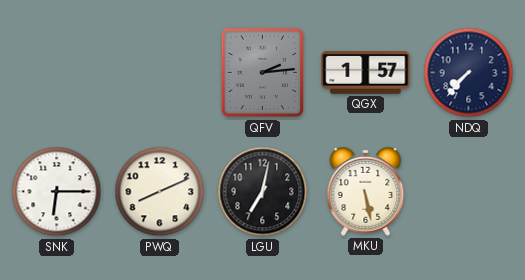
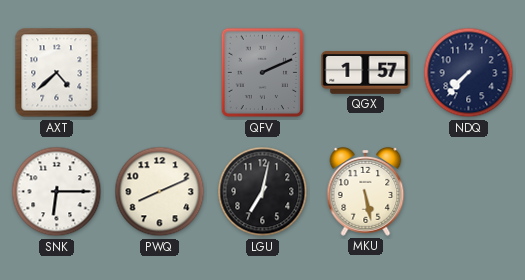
AXT: none -> 4:38 (57, 73)
QFV: 2:14 -> 2:11 (263, 73)
